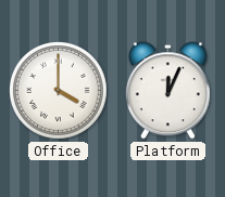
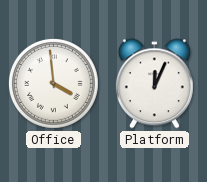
Office: 4:00 -> 3:59 (53, 84)
